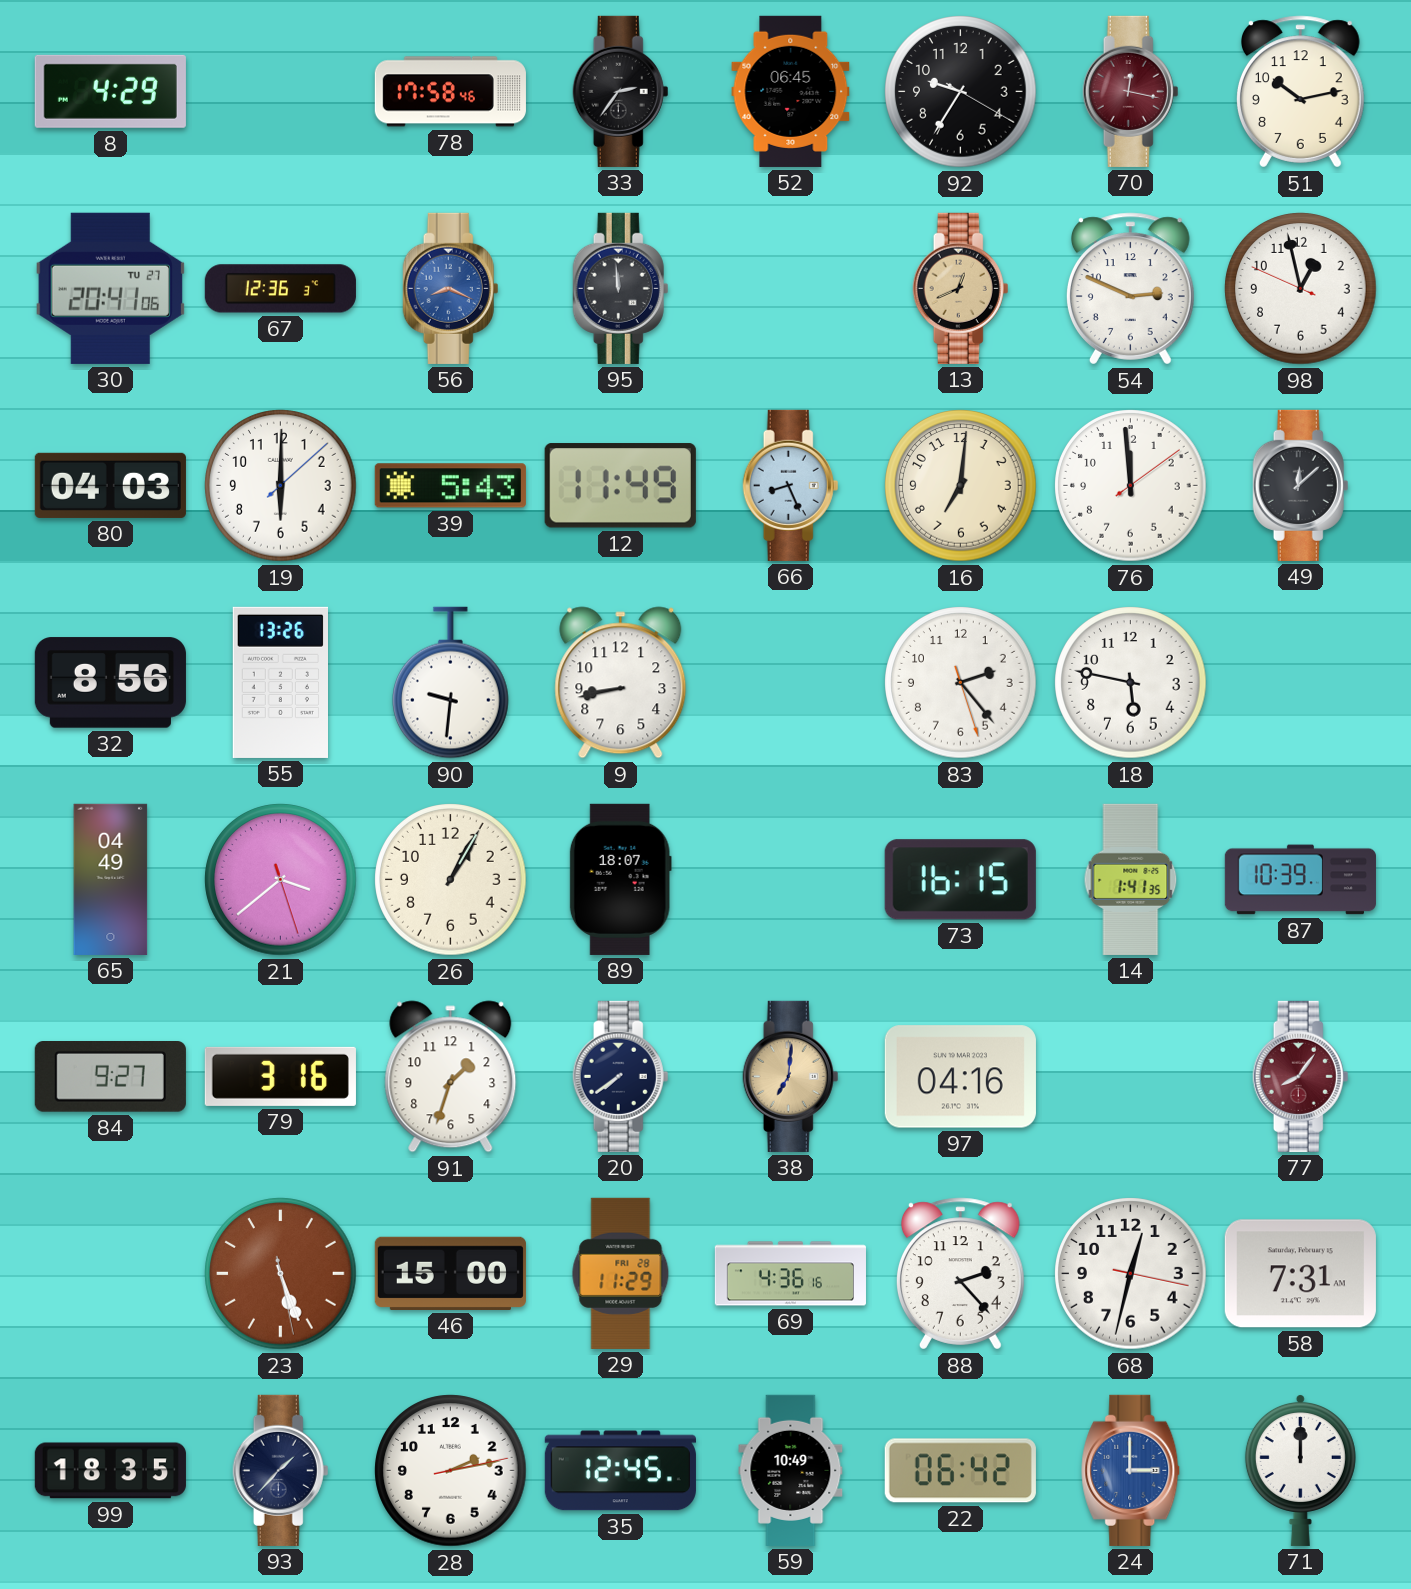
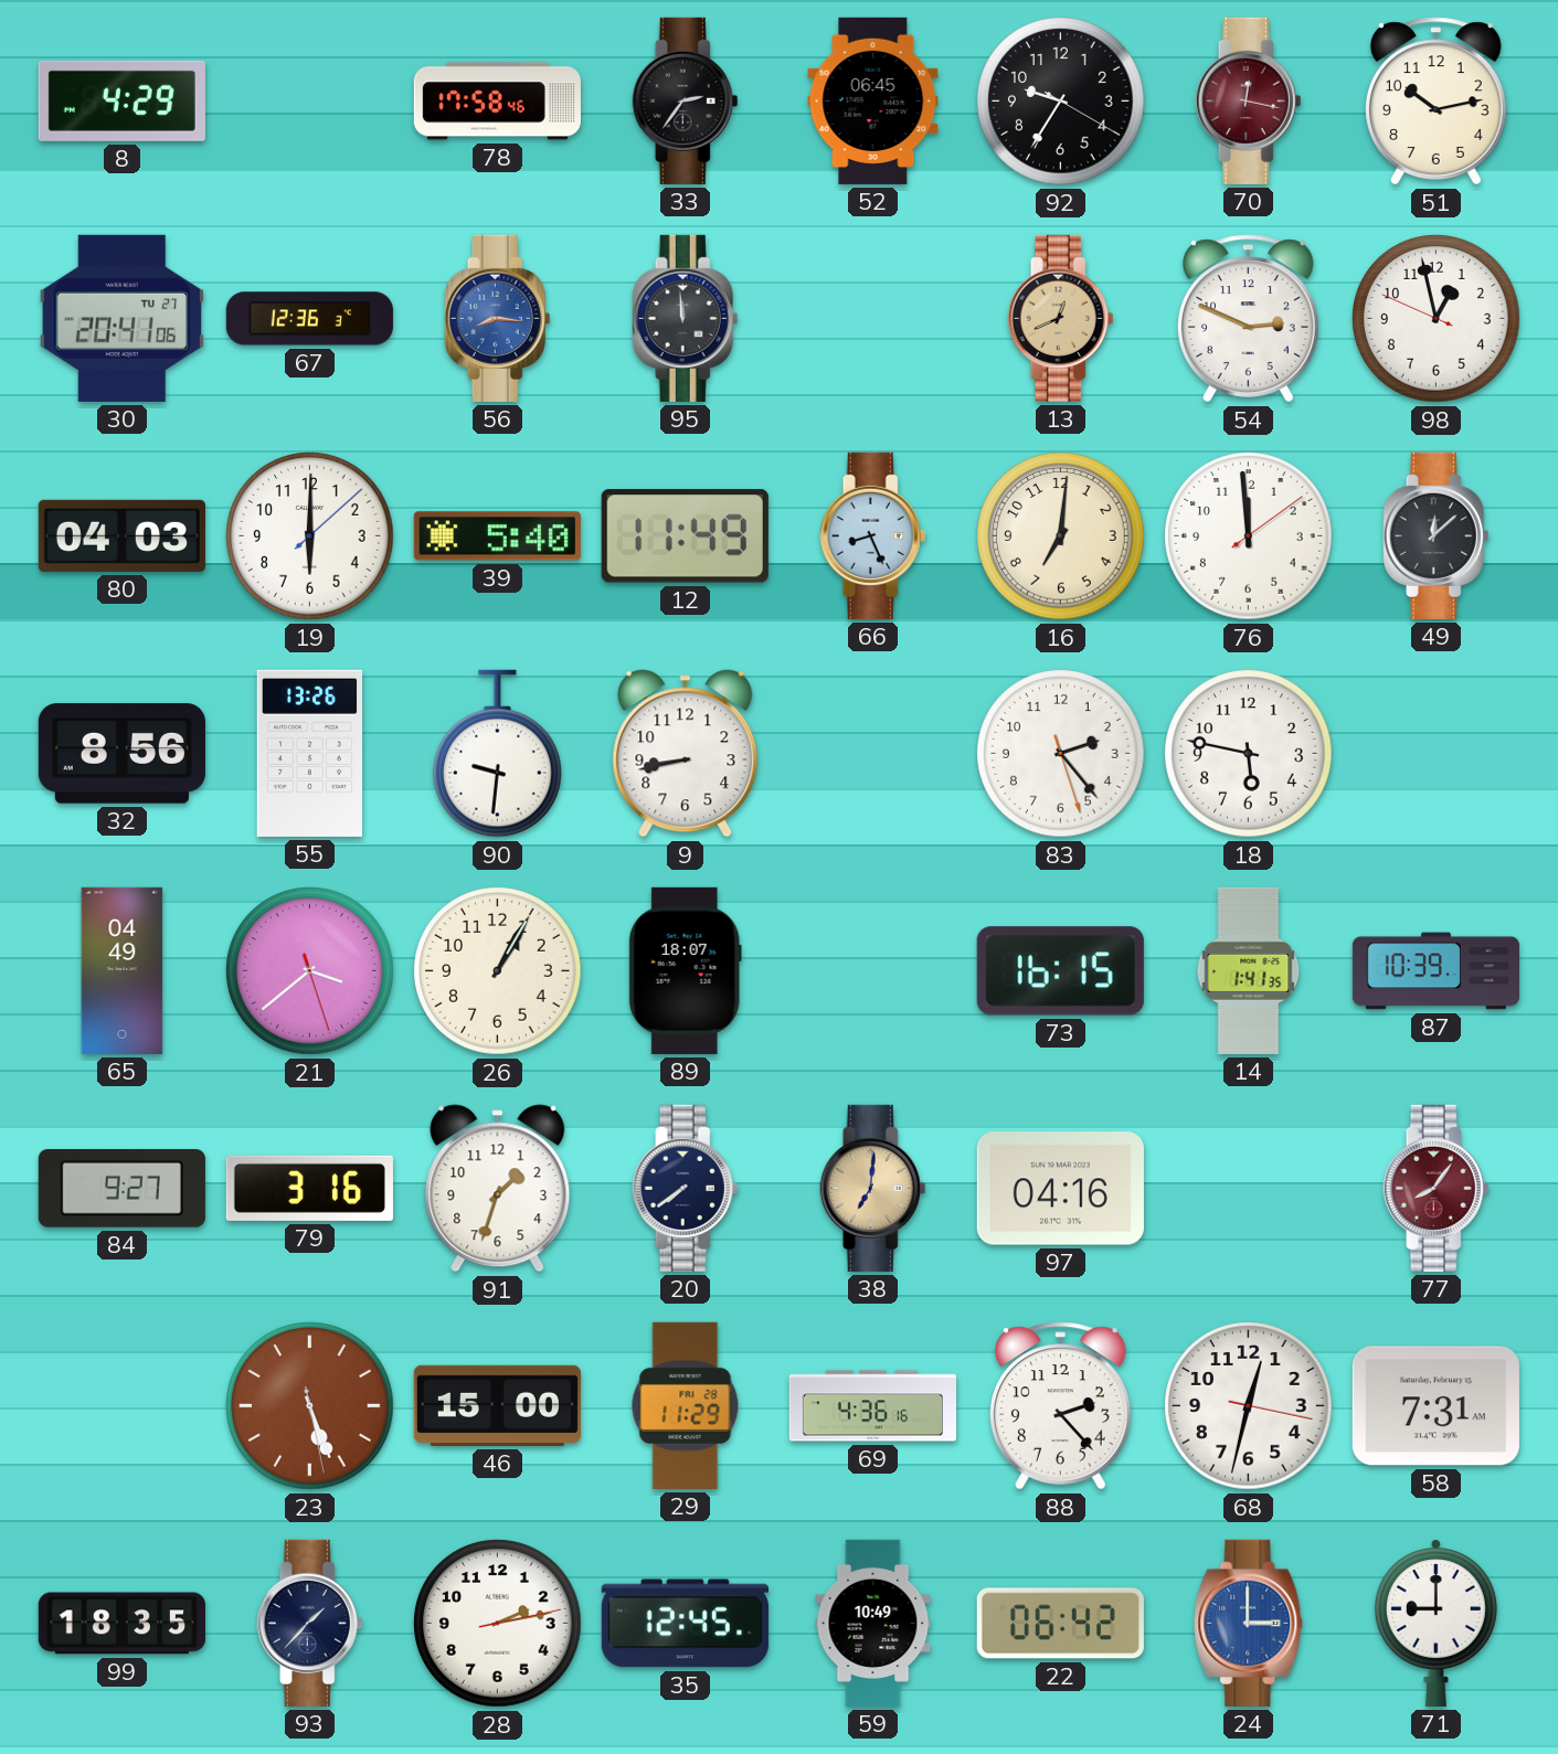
56: 8:19 -> 8:16 (498, 318)
39: 5:43 -> 5:40 (497, 536)
71: 12:00 -> 9:00 (1435, 1623)
